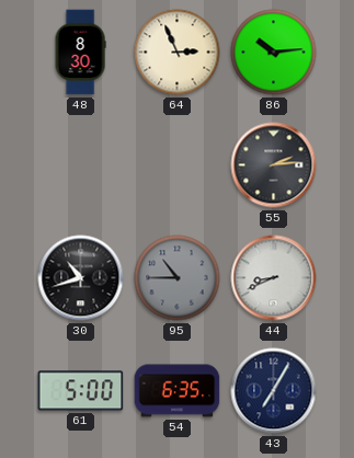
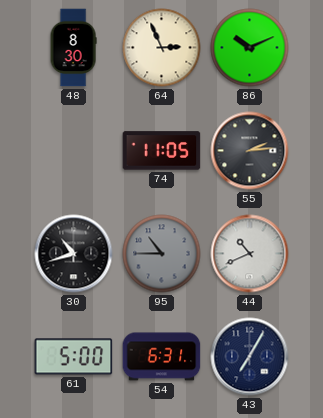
86: 10:14 -> 10:11 (250, 48)
74: none -> 11:05 (162, 151)
44: 8:41 -> 10:41 (250, 254)
54: 6:35 -> 6:31 (162, 357)
